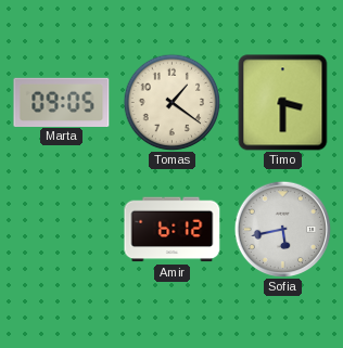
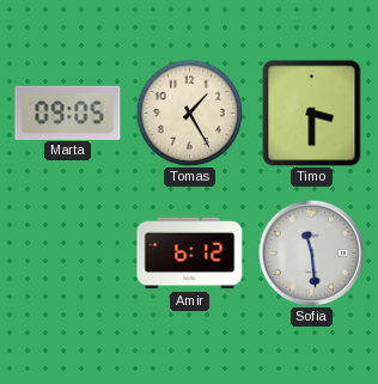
Tomas: 1:21 -> 1:25 (189, 112)
Sofia: 5:43 -> 11:29 (311, 252)
